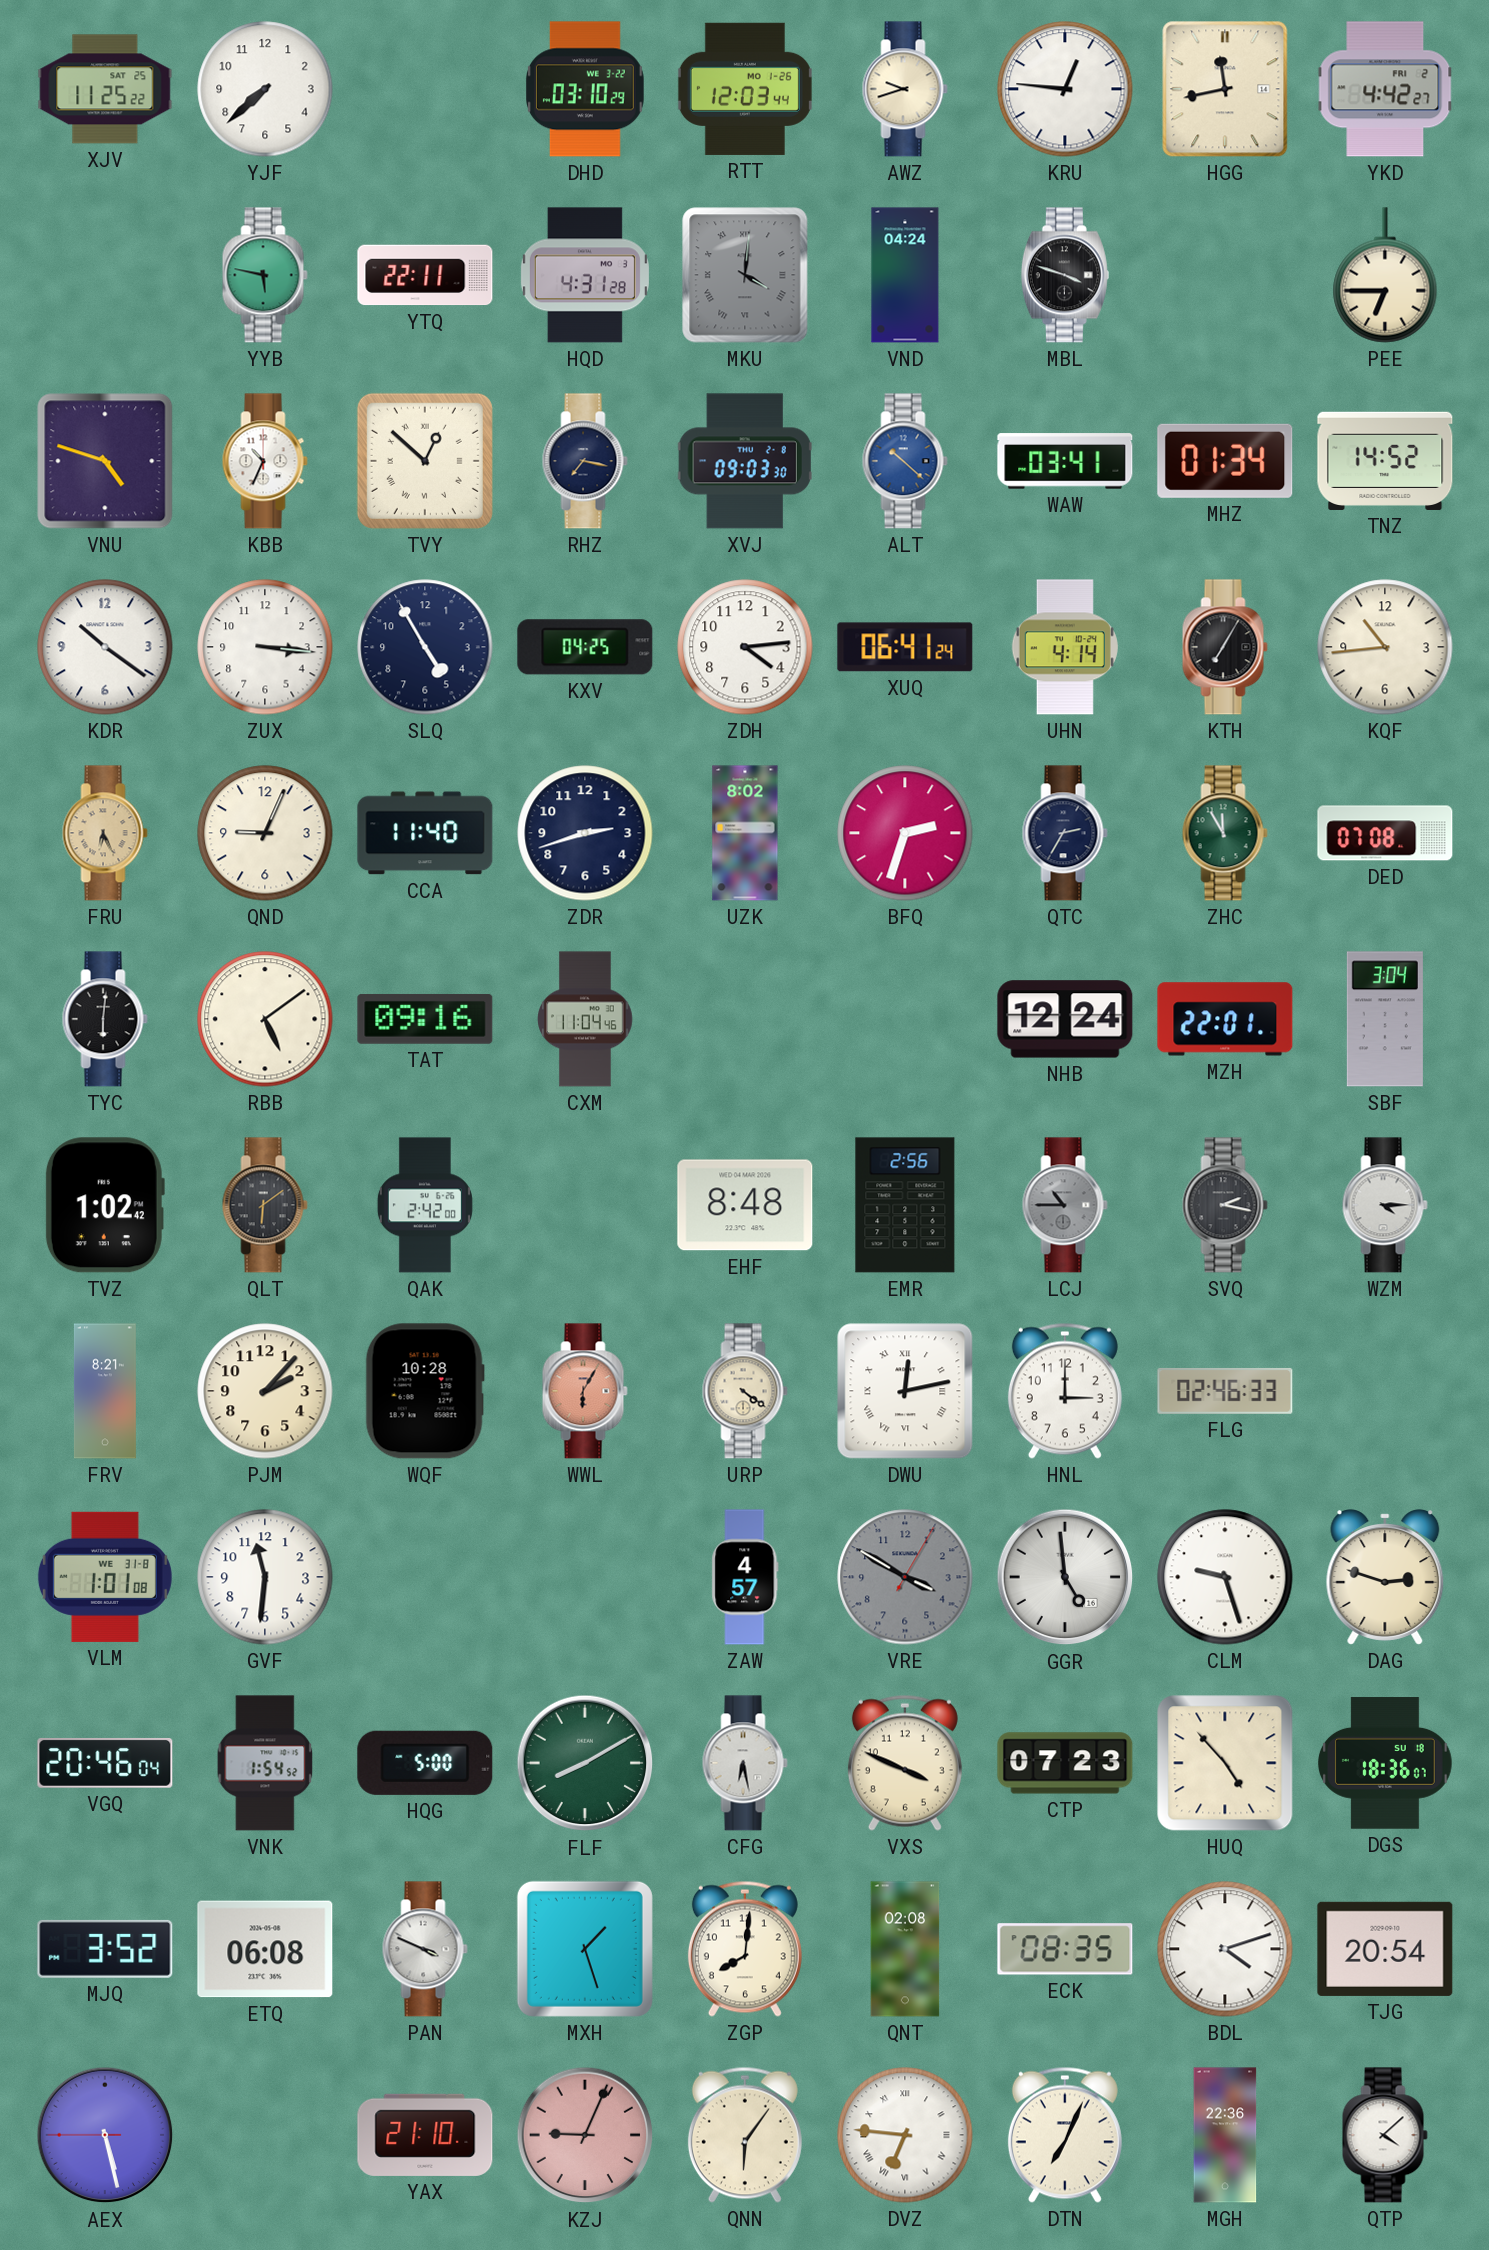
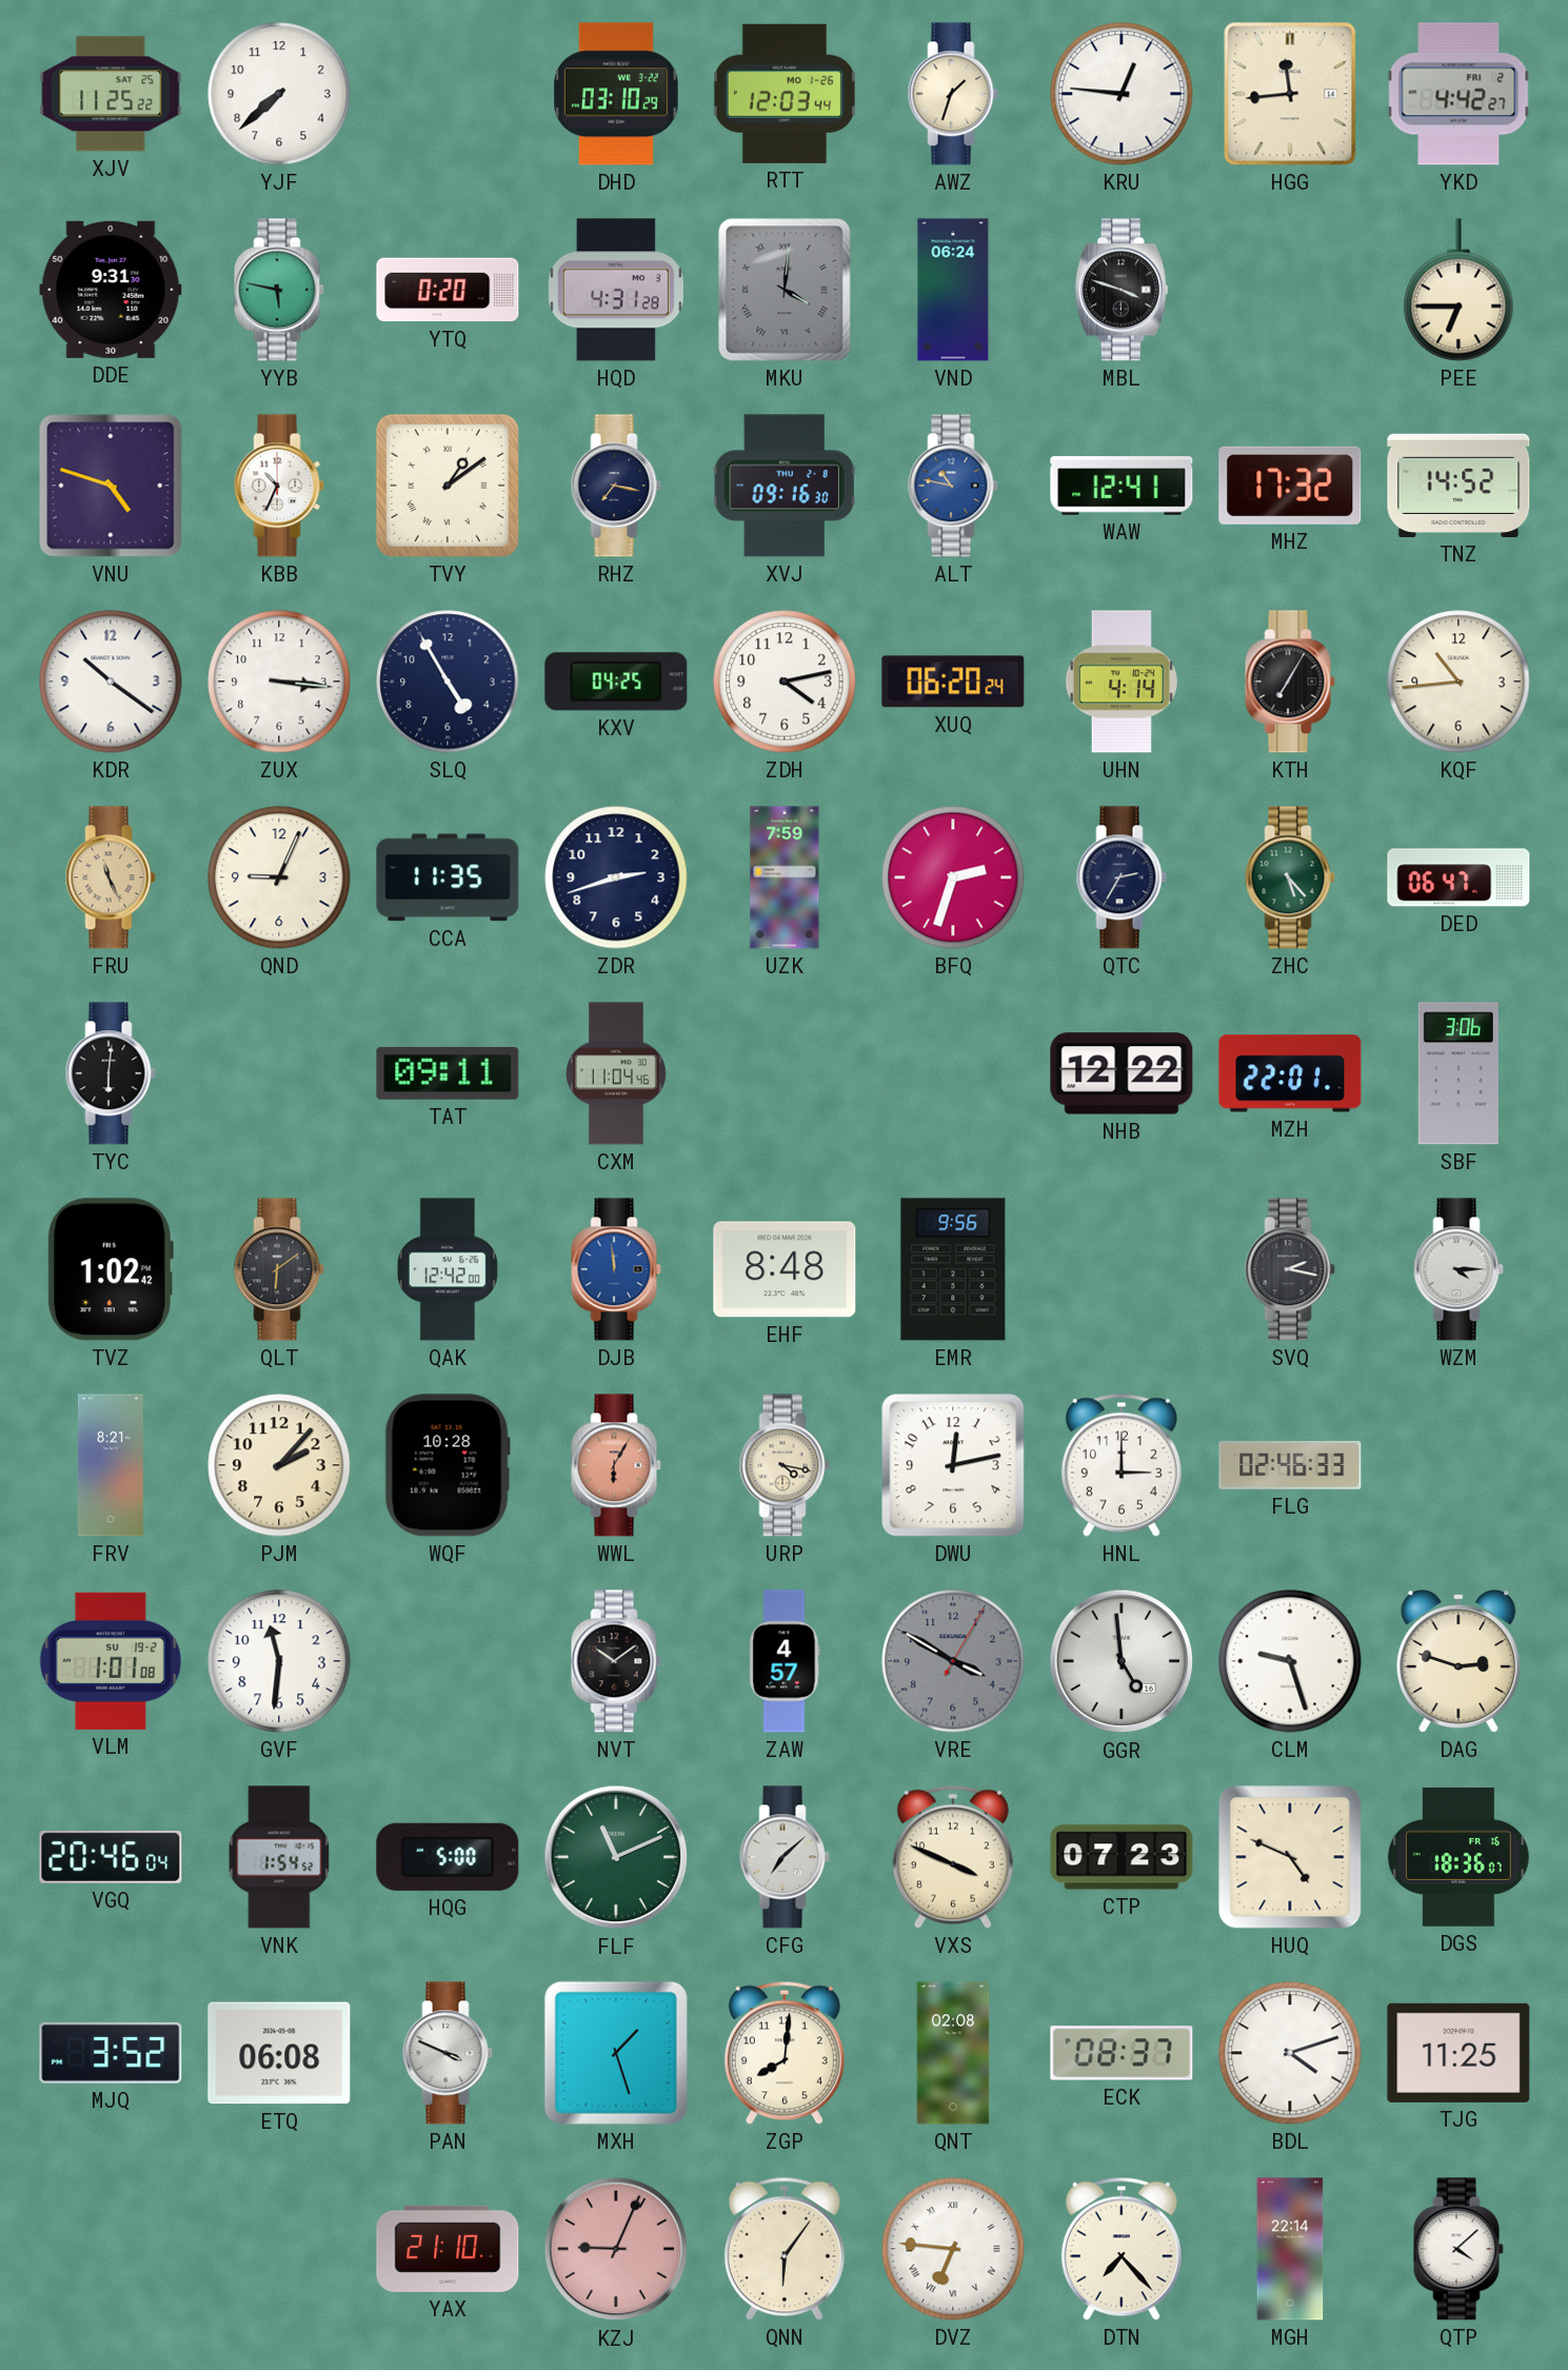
AWZ: 9:42 -> 1:33 (953, 94)
HGG: 11:43 -> 11:44 (1290, 94)
DDE: none -> 9:31 (111, 290)
YTQ: 22:11 -> 0:20 (448, 290)
VND: 04:24 -> 06:24 (953, 290)
TVY: 12:52 -> 1:09 (448, 486)
XVJ: 09:03 -> 09:16 (785, 486)
ALT: 10:22 -> 10:47 (953, 486)
WAW: 03:41 -> 12:41 (1122, 486)
MHZ: 01:34 -> 17:32 (1290, 486)
ZDH: 4:14 -> 4:13 (785, 682)
XUQ: 06:41 -> 06:20 (953, 682)
FRU: 6:26 -> 11:26 (111, 877)
CCA: 11:40 -> 11:35 (448, 877)
UZK: 8:02 -> 7:59 (785, 877)
ZHC: 11:55 -> 5:23 (1290, 877)
DED: 07:08 -> 06:47 (1458, 877)
RBB: 5:09 -> none (265, 1019)
TAT: 09:16 -> 09:11 (448, 1073)
NHB: 12:24 -> 12:22 (1122, 1073)
SBF: 3:04 -> 3:06 (1458, 1073)
QAK: 2:42 -> 12:42 (448, 1269)
DJB: none -> 11:59 (616, 1269)
EMR: 2:56 -> 9:56 (953, 1269)
LCJ: 10:45 -> none (1065, 1205)
URP: 4:21 -> 4:17 (785, 1465)
DWU numerals: Roman -> Arabic (953, 1465)
VLM date: WE 31-8 -> SU 19-2 (111, 1661)
NVT: none -> 10:09 (616, 1661)
FLF: 8:10 -> 11:11 (616, 1857)
CFG: 6:28 -> 7:08 (785, 1857)
HUQ: 4:53 -> 4:49 (1290, 1857)
DGS date: SU 18 -> FR 16 (1460, 1857)
ECK: 08:35 -> 08:37 (1122, 2053)
TJG: 20:54 -> 11:25 (1458, 2053)
AEX: 5:27 -> none (105, 2135)
DTN: 7:04 -> 7:23 (1122, 2249)
MGH: 22:36 -> 22:14 (1290, 2249)
